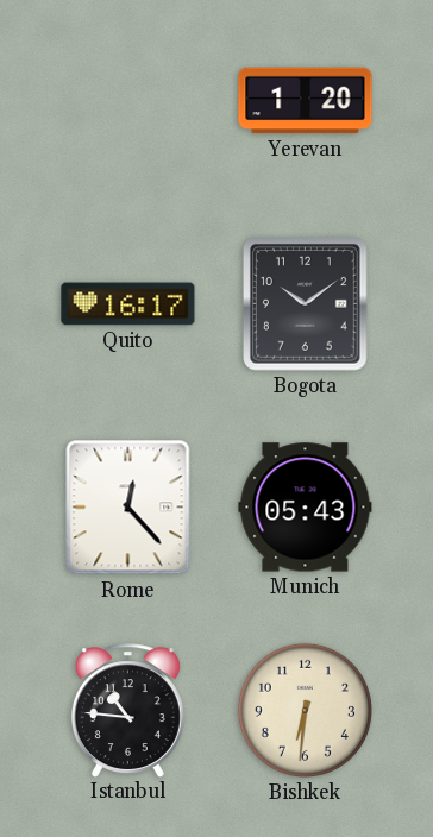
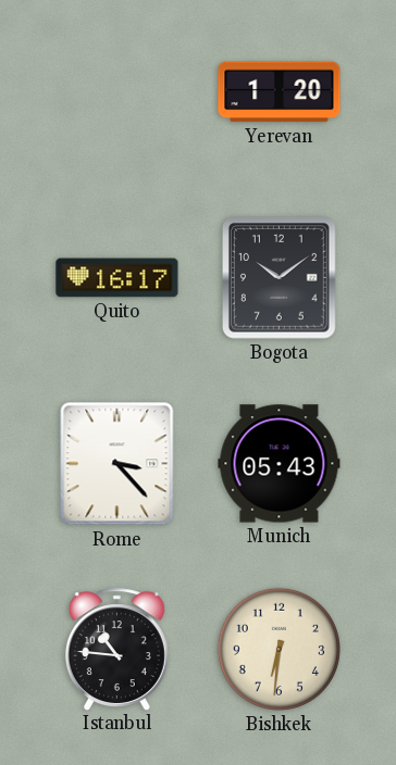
Rome: 12:23 -> 3:23 (117, 464)
